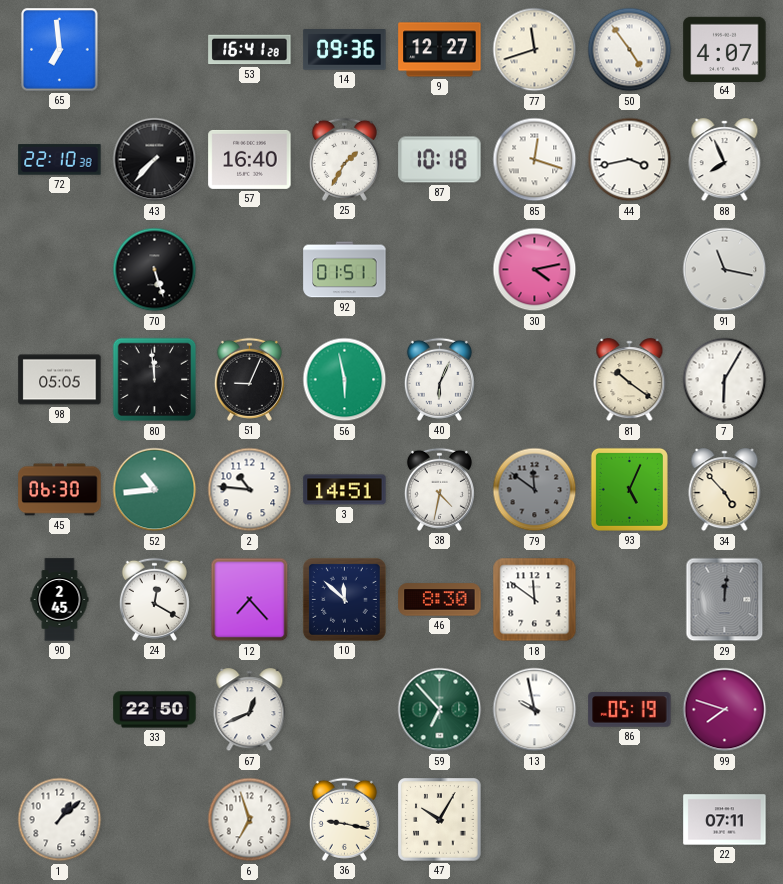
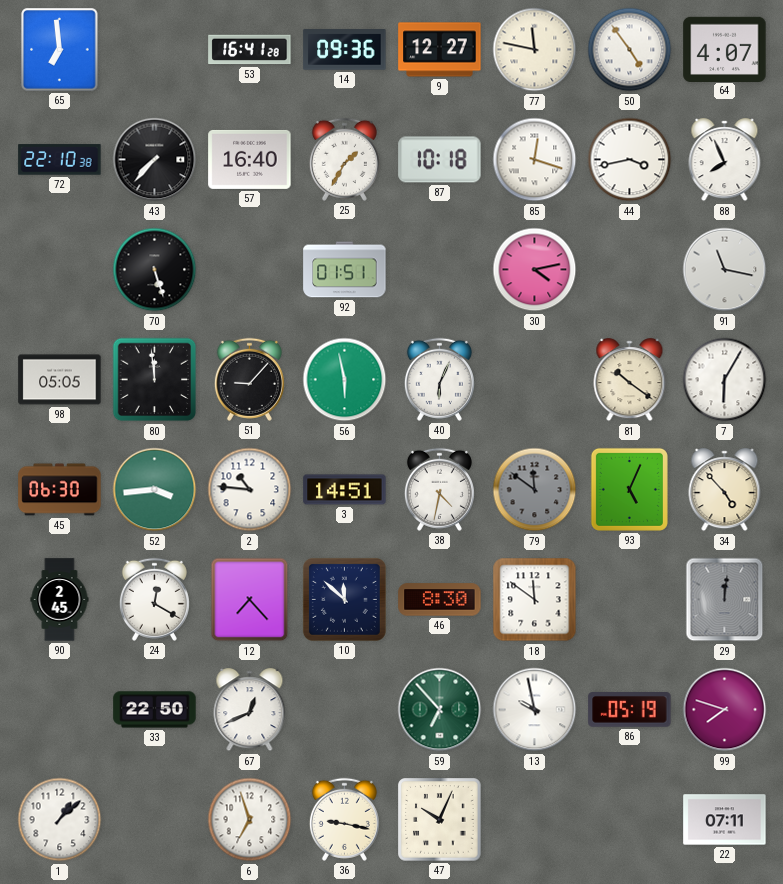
77: 11:42 -> 11:47 (535, 50)
51: 9:04 -> 9:07 (249, 379)
52: 10:44 -> 3:44 (155, 490)
47: 10:05 -> 10:04 (440, 820)
